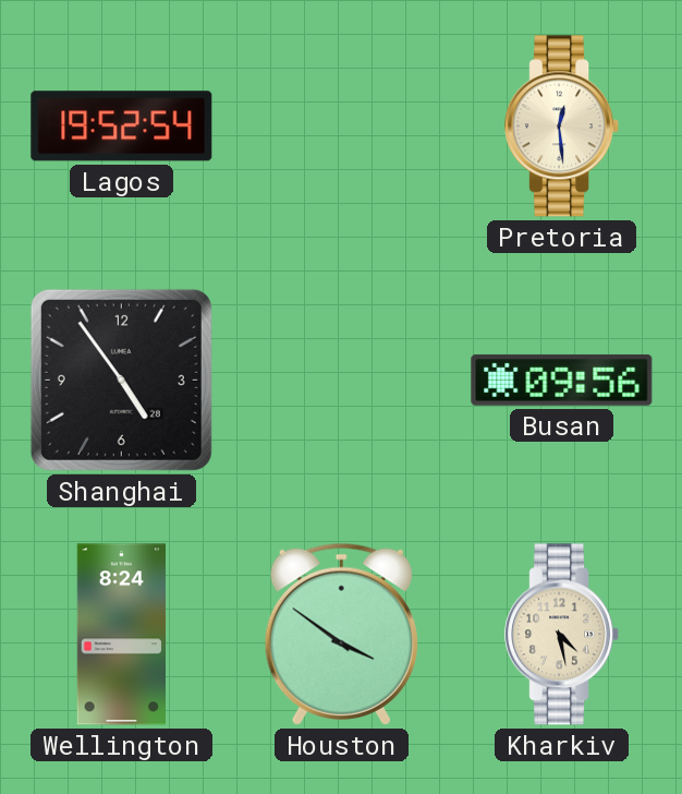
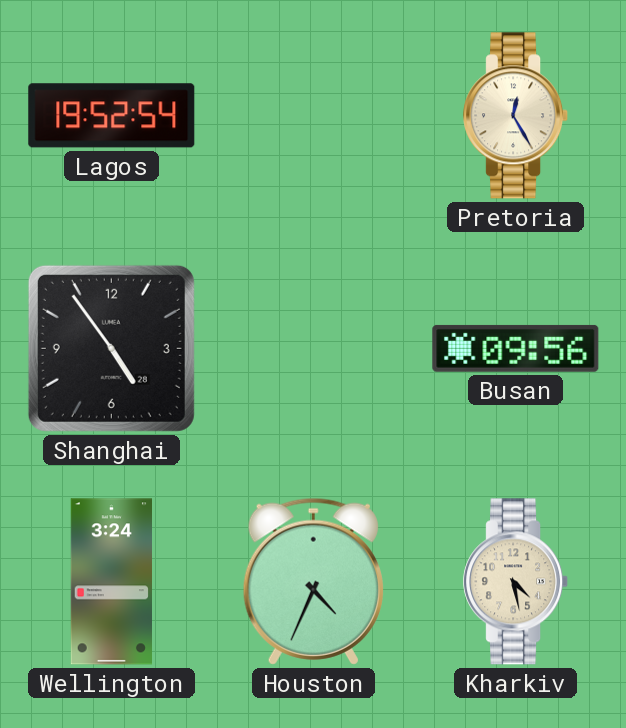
Pretoria: 12:29 -> 12:25 (516, 116)
Wellington: 8:24 -> 3:24 (111, 582)
Houston: 3:51 -> 4:34 (313, 581)
